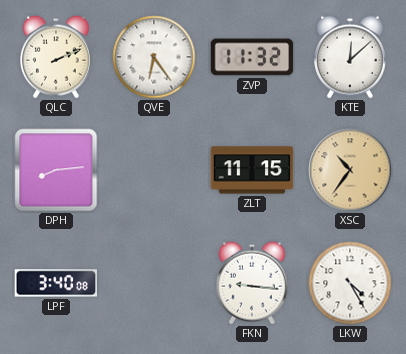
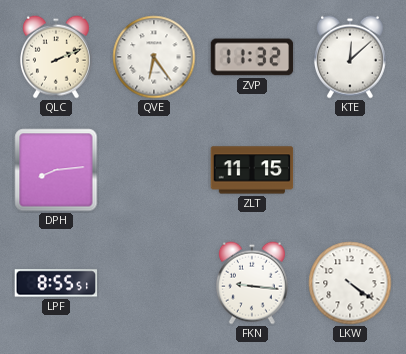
XSC: 10:36 -> none (350, 170)
LPF: 3:40 -> 8:55 (56, 283)
LKW: 4:25 -> 4:21 (350, 283)
